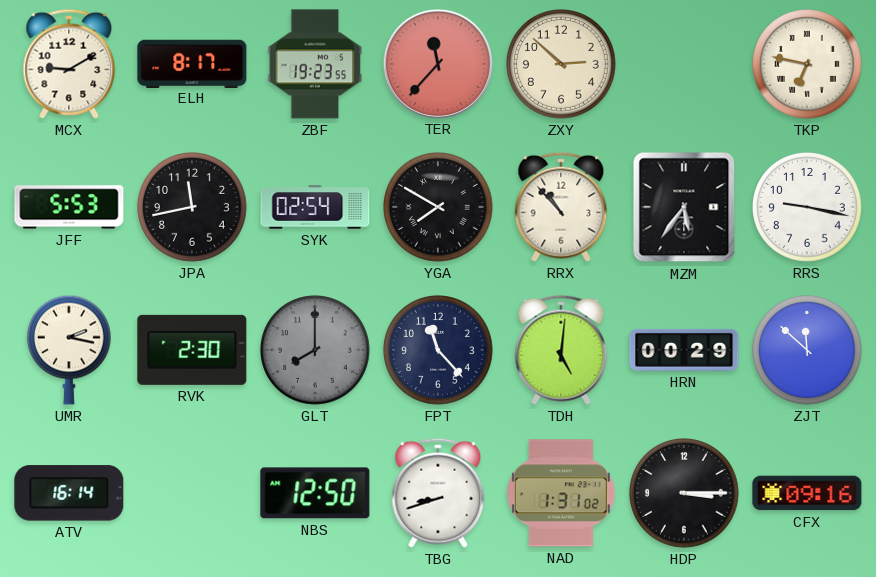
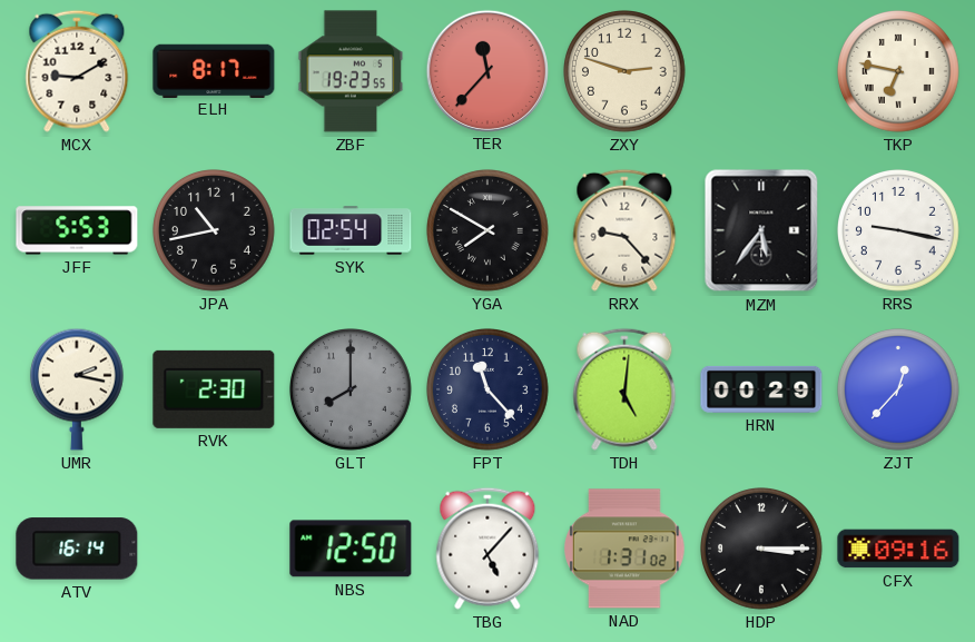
ZXY: 2:52 -> 2:48 (626, 72)
JPA: 11:43 -> 10:43 (215, 231)
RRX: 10:53 -> 9:23 (624, 230)
ZJT: 11:52 -> 12:37 (899, 391)
TBG: 8:42 -> 5:07 (487, 549)
